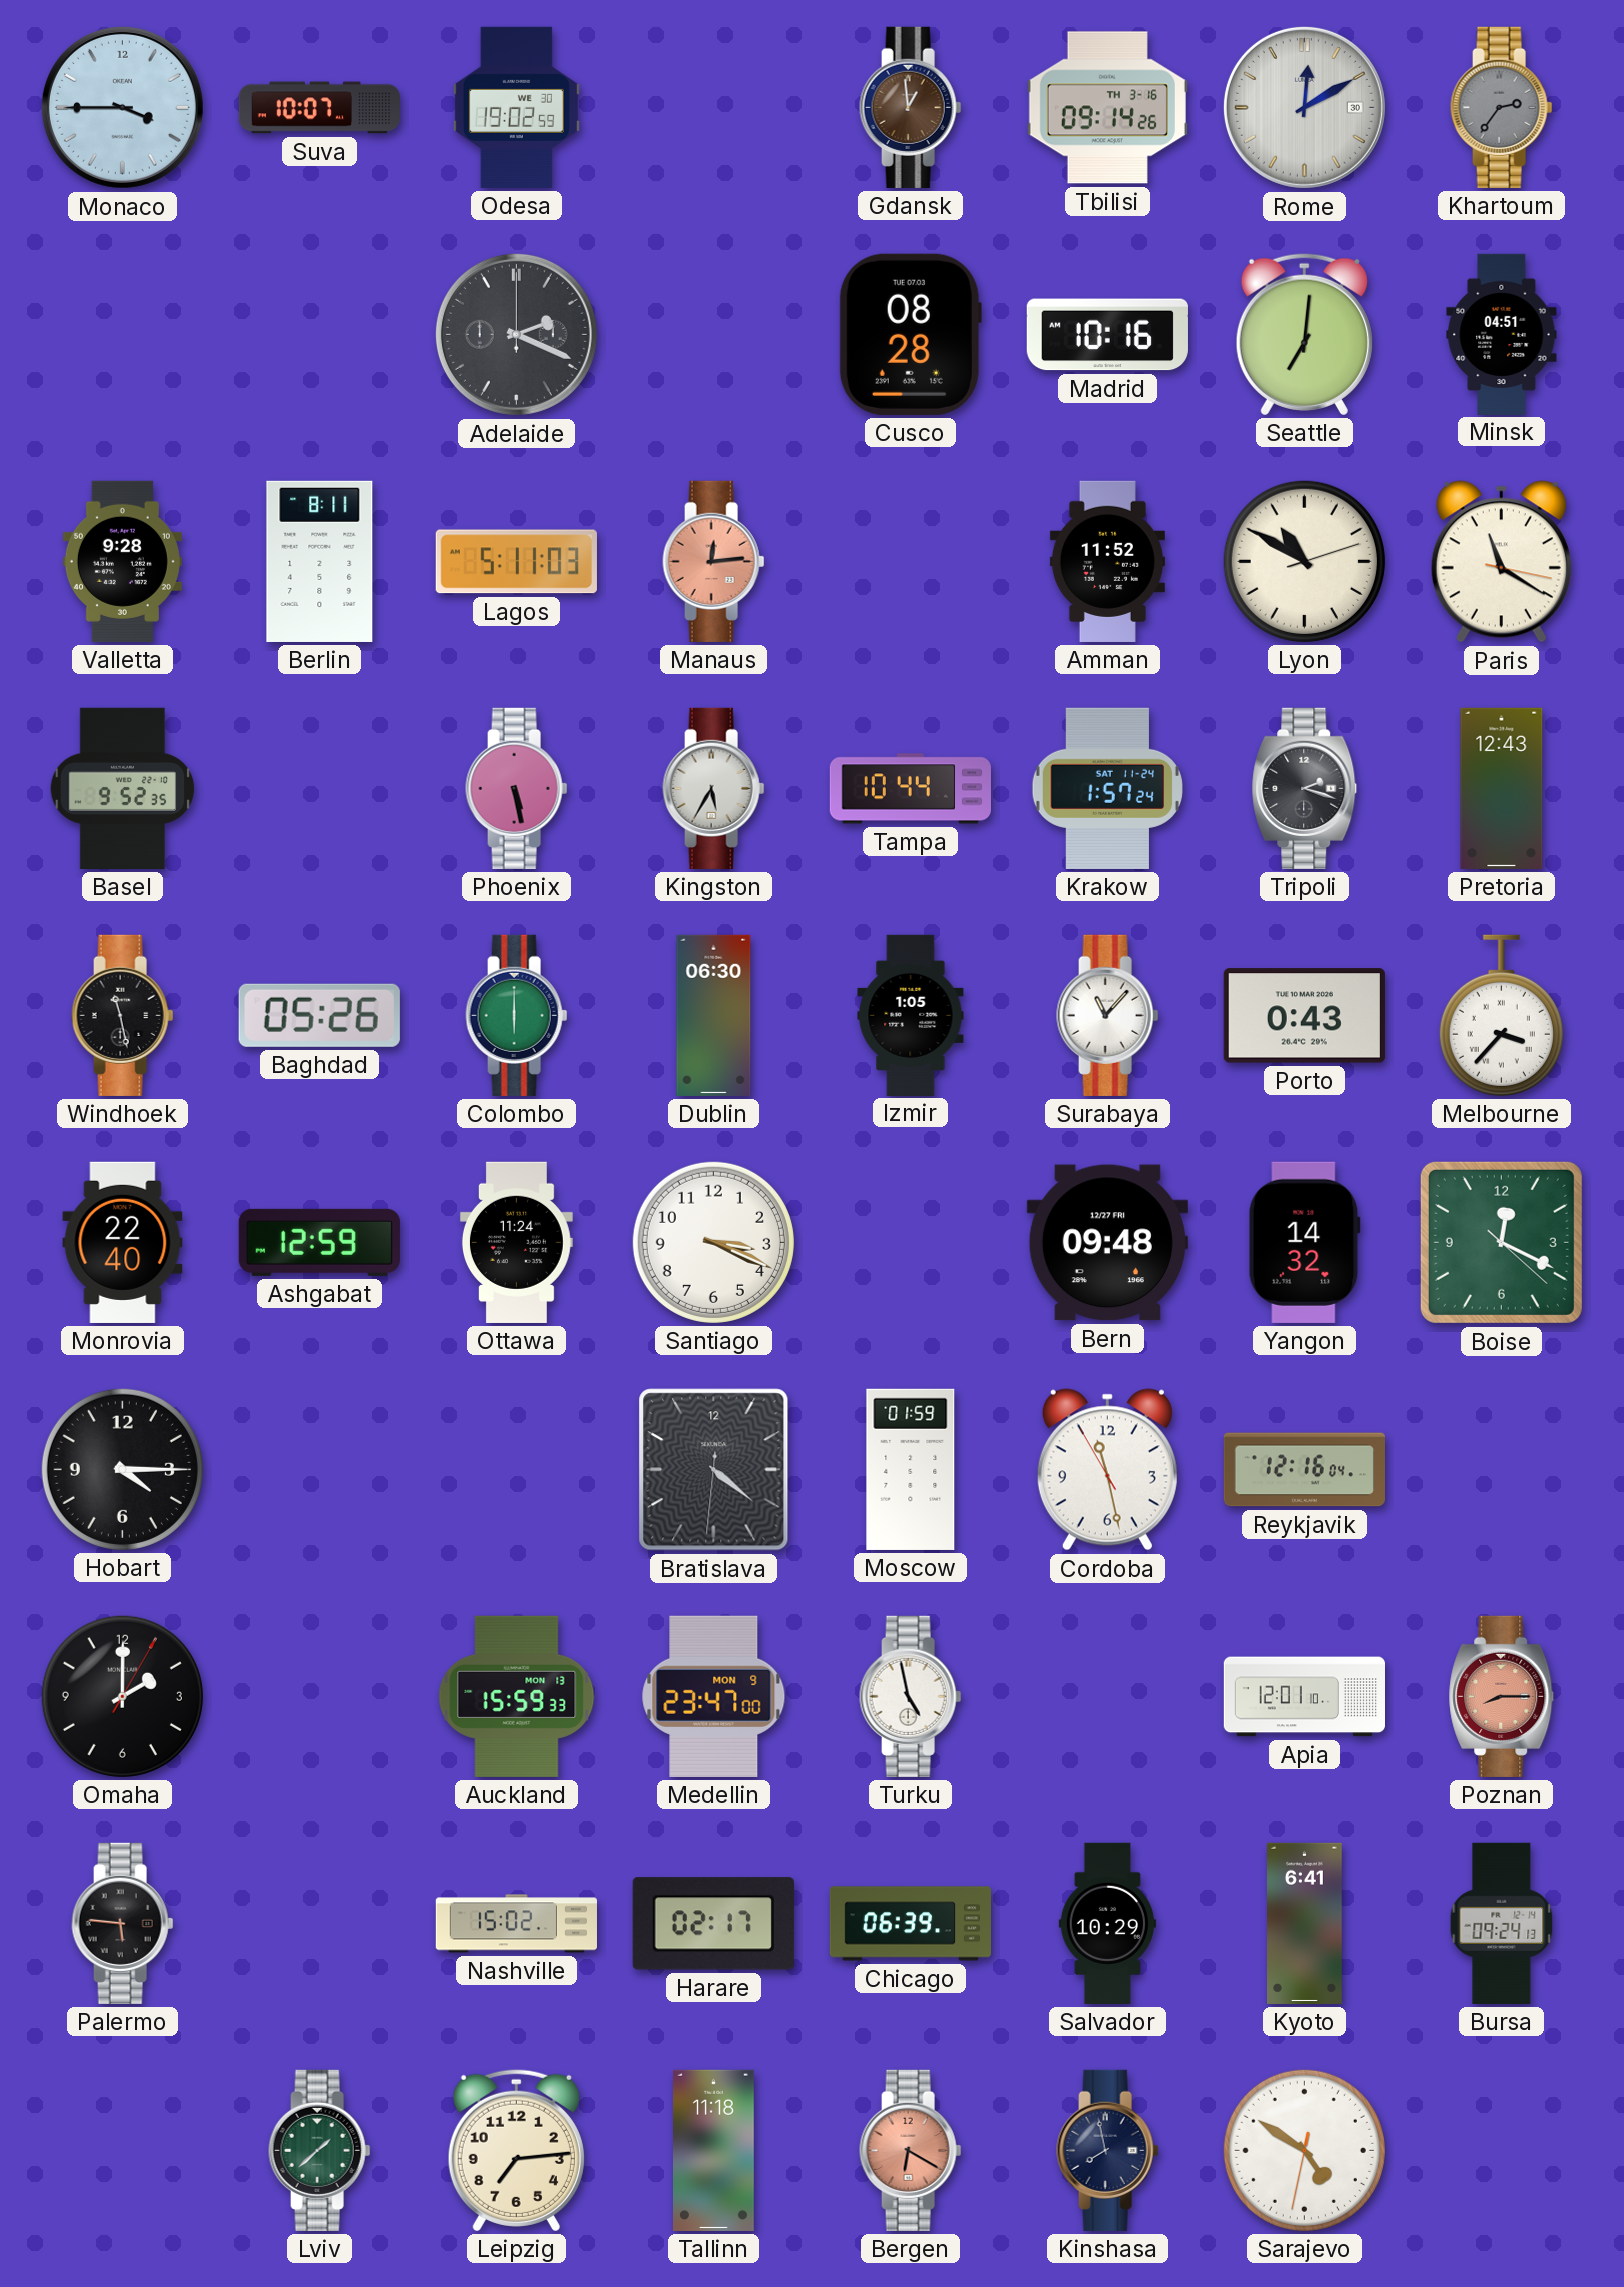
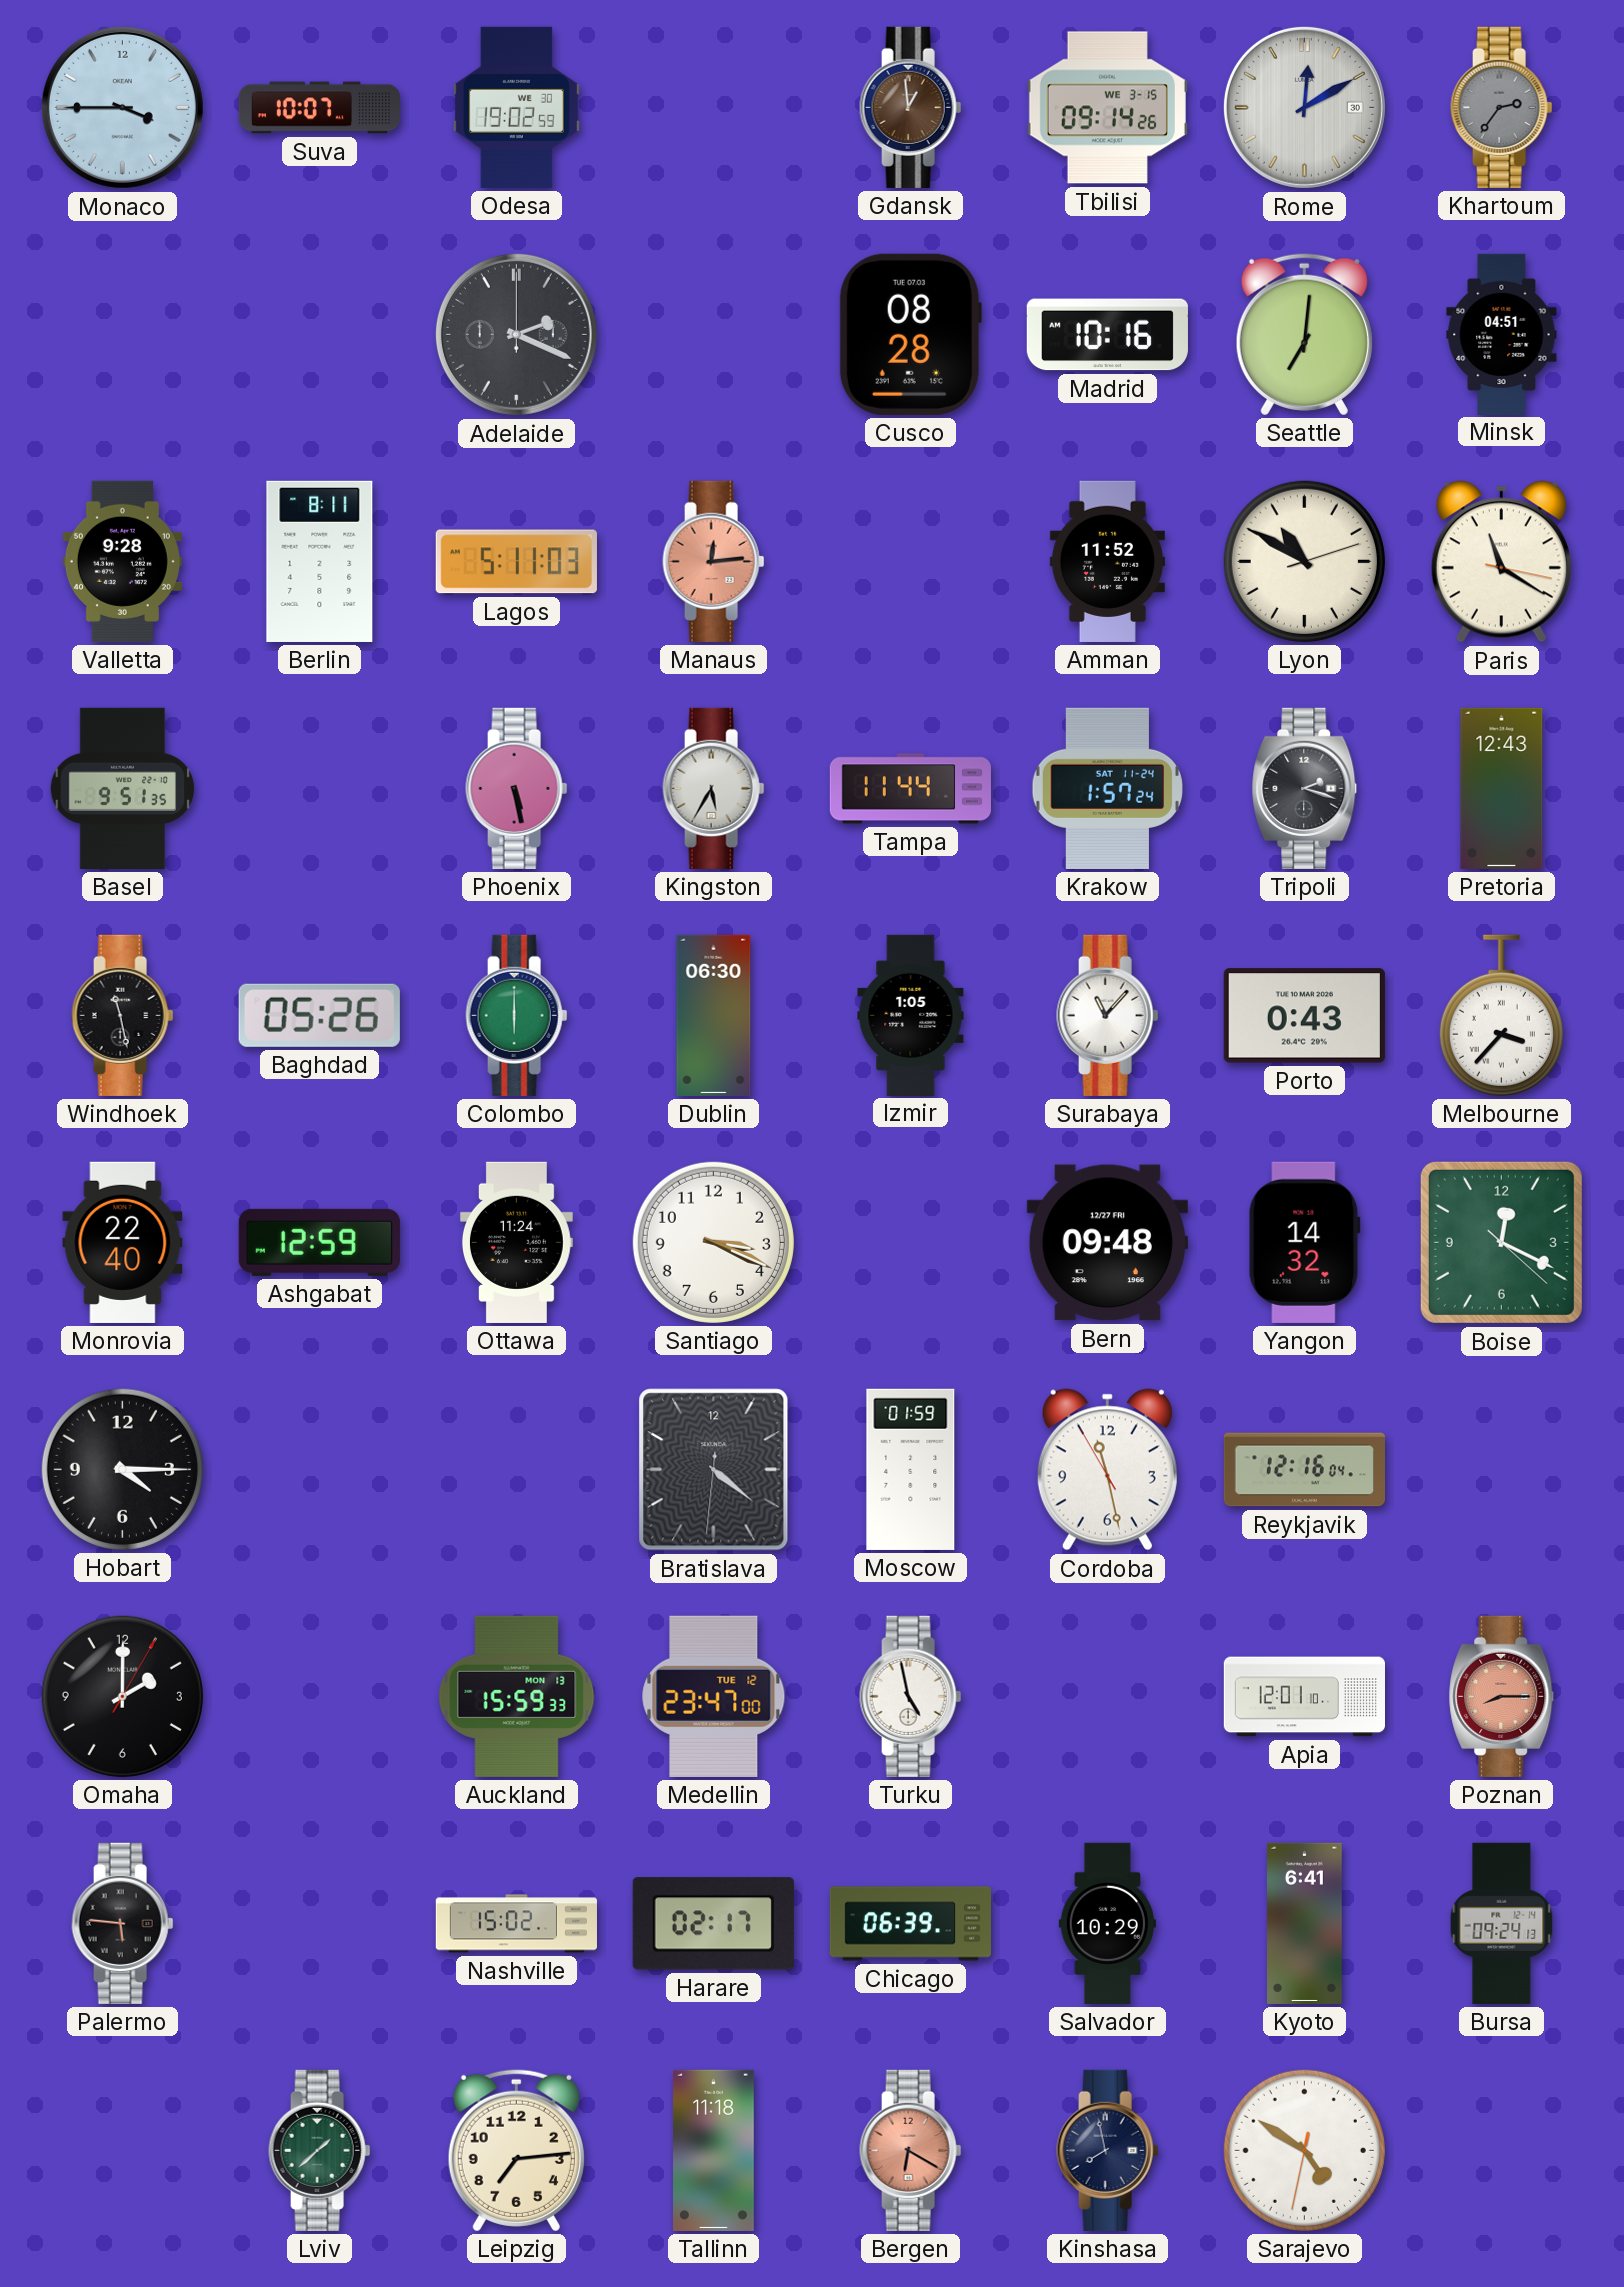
Tbilisi date: TH 3-16 -> WE 3-15 (1107, 108)
Basel: 9:52 -> 9:51 (123, 788)
Tampa: 10:44 -> 11:44 (910, 789)
Medellin date: MON 9 -> TUE 12 (714, 1696)
